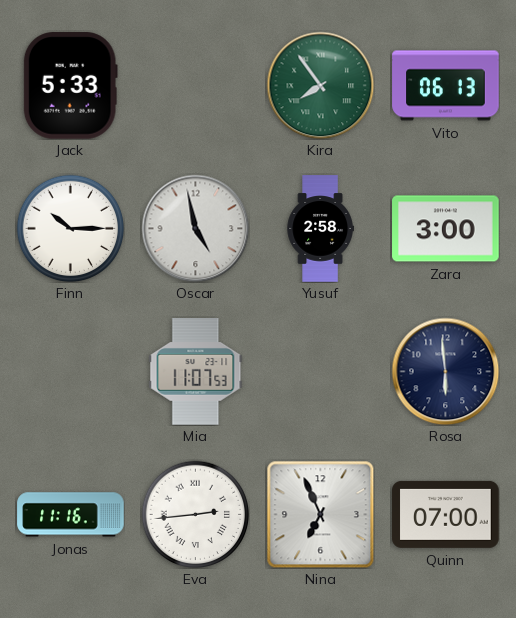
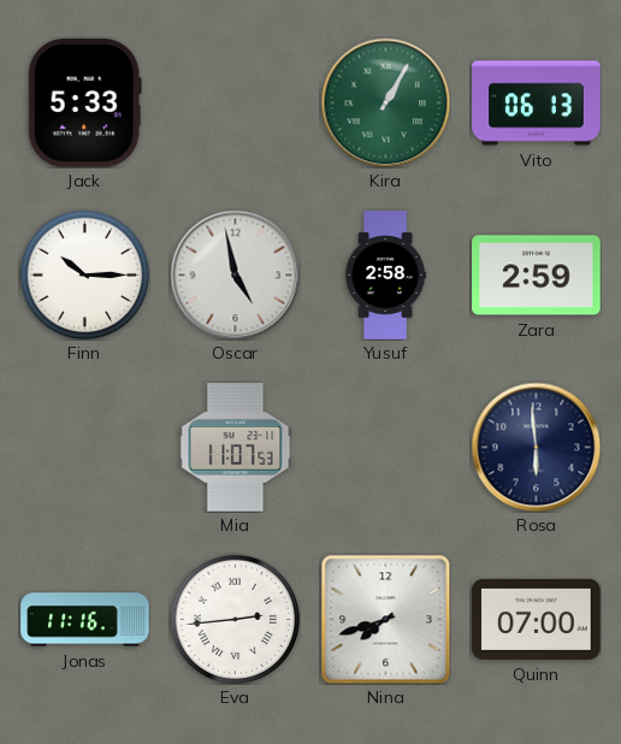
Kira: 7:54 -> 1:05 (385, 102)
Zara: 3:00 -> 2:59 (537, 276)
Nina: 6:56 -> 7:42 (385, 619)
